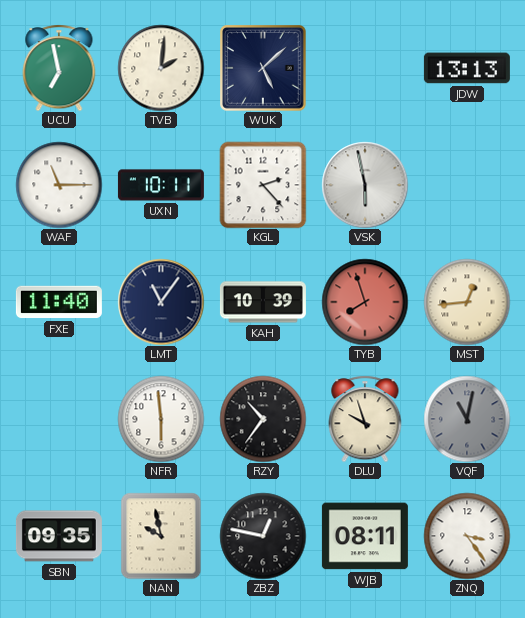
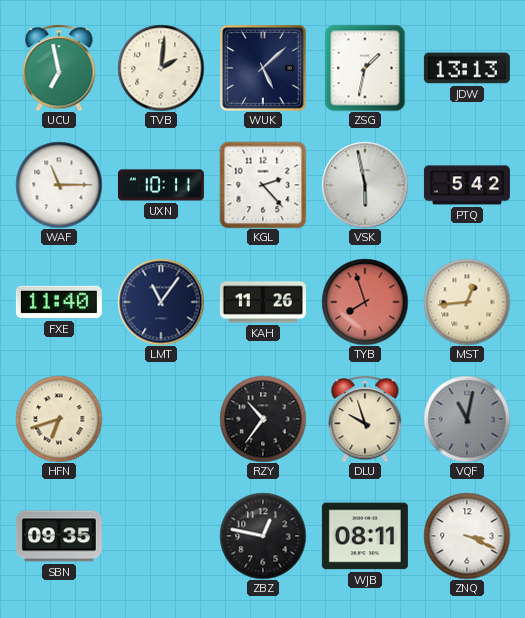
ZSG: none -> 1:32 (365, 68)
PTQ: none -> 5:42 (467, 185)
KAH: 10:39 -> 11:26 (263, 302)
HFN: none -> 6:42 (59, 419)
NFR: 5:59 -> none (161, 419)
NAN: 9:58 -> none (161, 536)
ZNQ: 3:24 -> 3:19 (467, 536)
